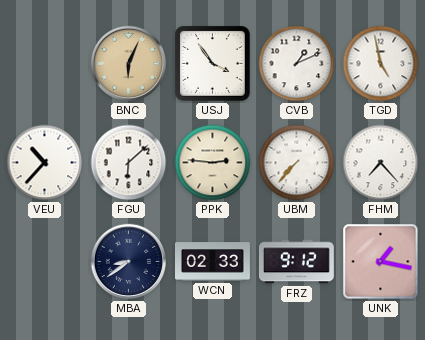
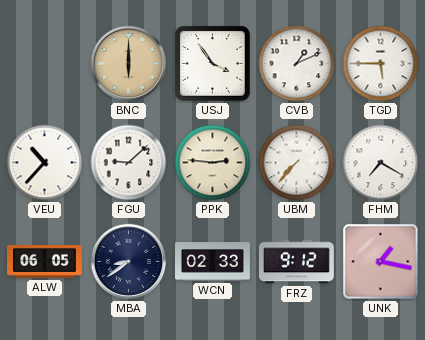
BNC: 6:04 -> 6:00 (129, 64)
TGD: 4:58 -> 5:45 (381, 64)
FGU: 6:08 -> 9:08 (129, 163)
FHM: 7:23 -> 7:20 (381, 163)
ALW: none -> 06:05 (45, 262)
